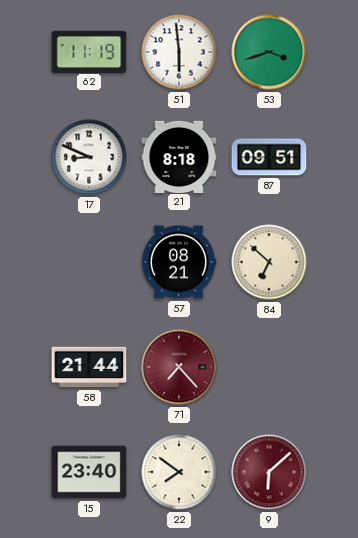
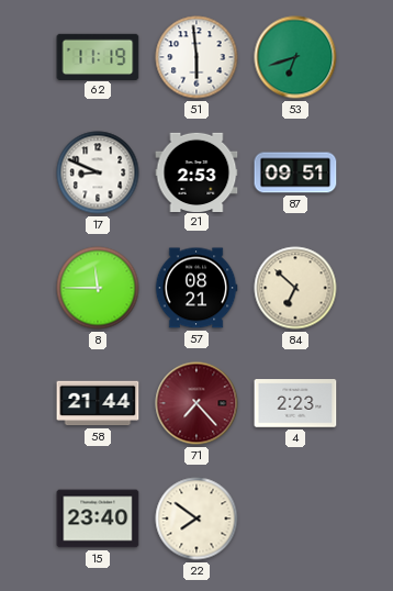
53: 3:42 -> 6:42 (295, 57)
21: 8:18 -> 2:53 (196, 171)
8: none -> 11:45 (98, 288)
4: none -> 2:23 (295, 403)
9: 6:08 -> none (269, 472)
